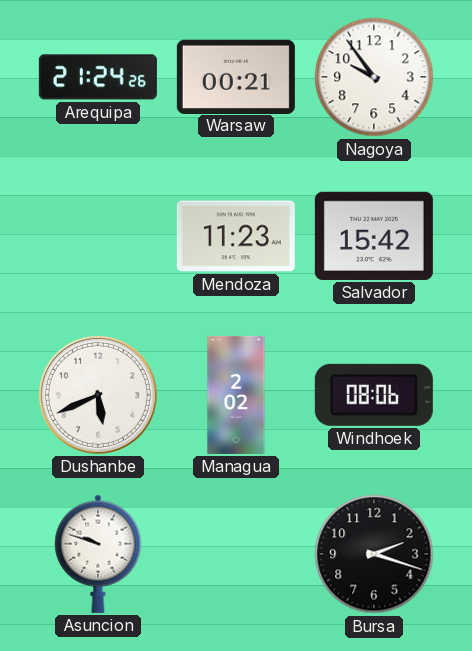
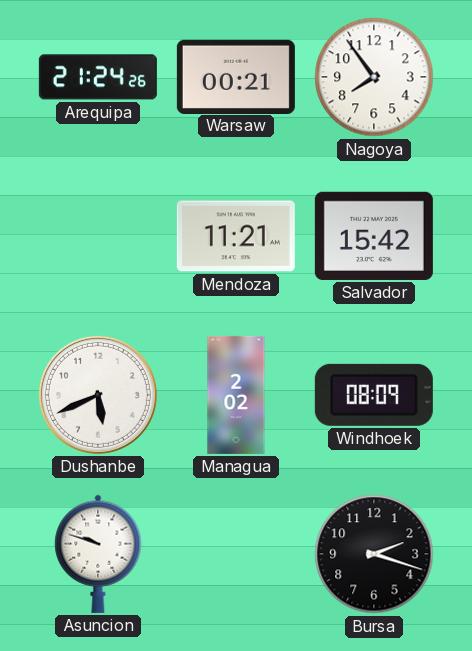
Nagoya: 9:54 -> 7:54 (374, 77)
Mendoza: 11:23 -> 11:21 (236, 236)
Windhoek: 08:06 -> 08:09 (374, 395)
